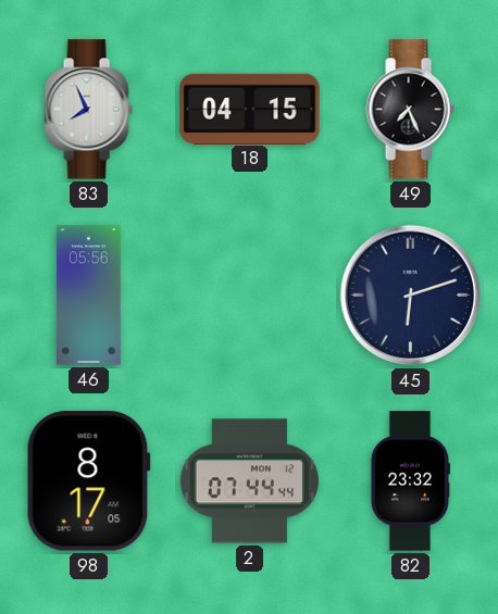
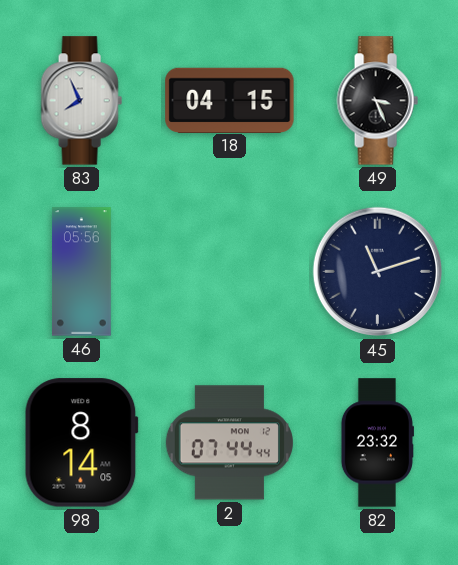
49: 7:26 -> 3:26 (377, 101)
45: 6:12 -> 11:12 (378, 272)
98: 8:17 -> 8:14 (81, 443)
